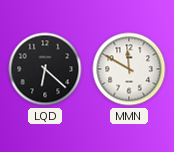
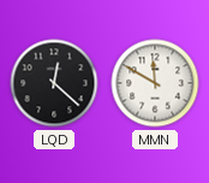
LQD: 6:22 -> 12:22 (54, 83)
